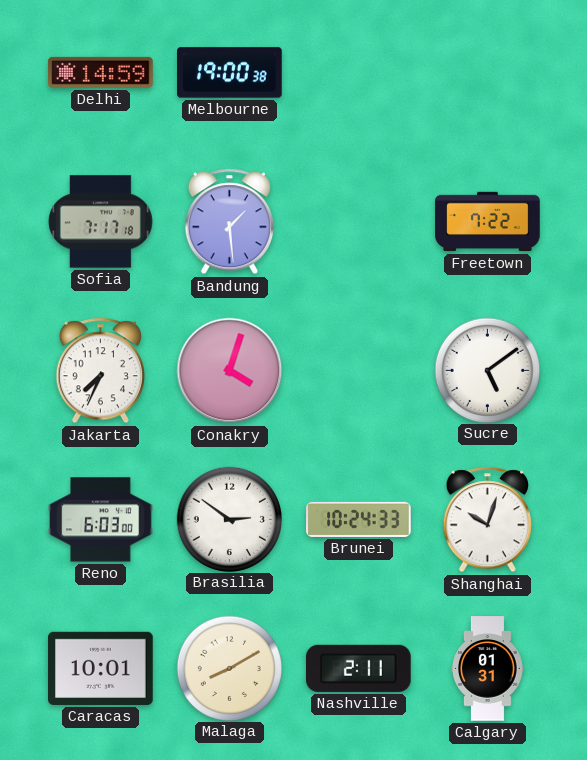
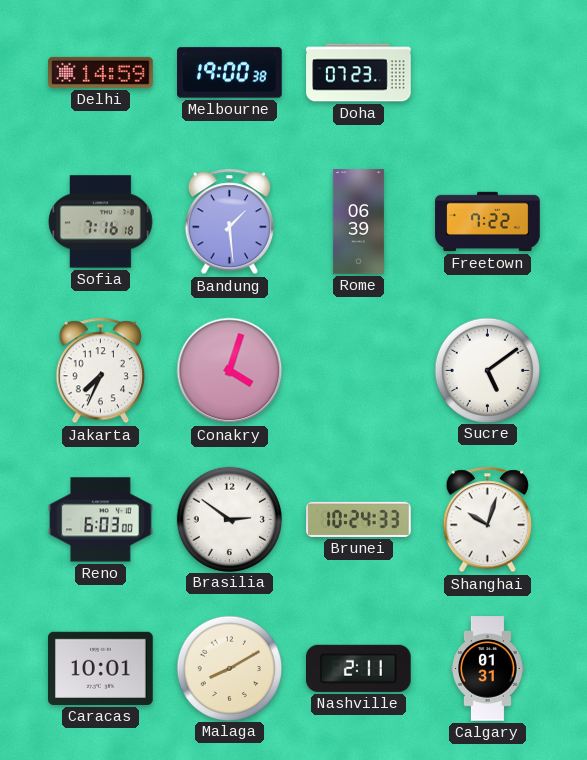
Doha: none -> 07:23 (359, 73)
Sofia: 7:17 -> 7:16 (101, 222)
Rome: none -> 06:39 (358, 222)
